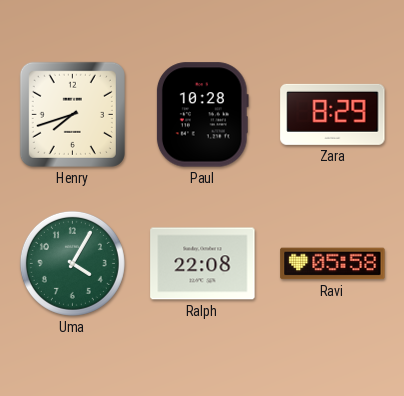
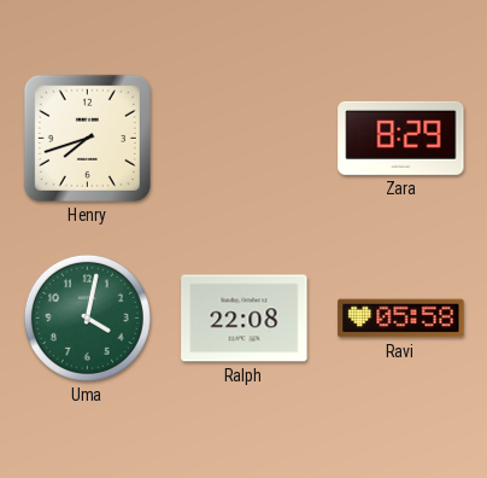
Paul: 10:28 -> none (202, 115)
Uma: 4:05 -> 4:02 (87, 317)
